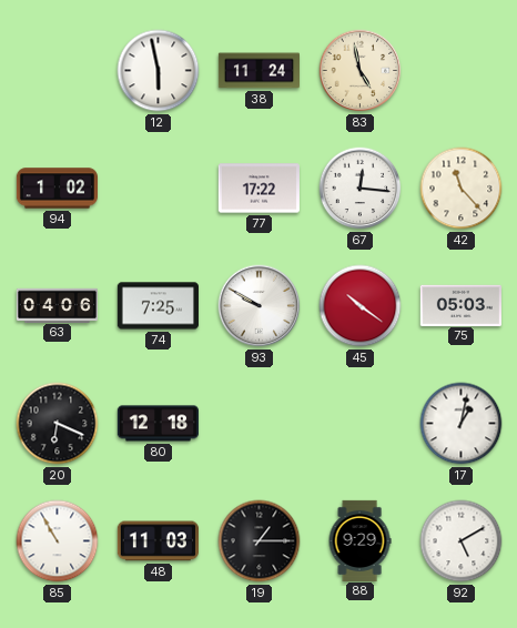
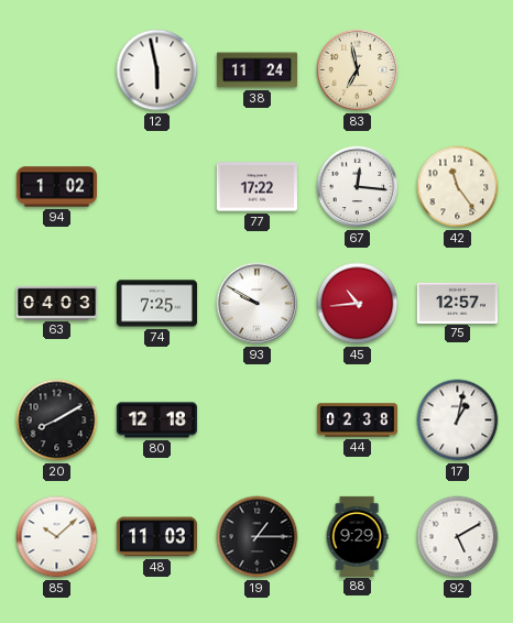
83: 4:58 -> 6:58 (358, 70)
42: 11:23 -> 11:24 (458, 187)
63: 04:06 -> 04:03 (56, 303)
45: 10:21 -> 10:44 (358, 304)
75: 05:03 -> 12:57 (457, 303)
20: 6:19 -> 8:10 (57, 420)
44: none -> 02:38 (357, 420)
85: 10:55 -> 10:08 (57, 537)
